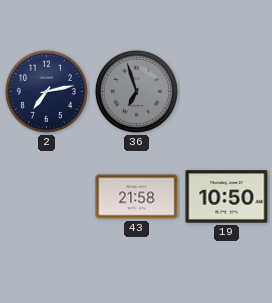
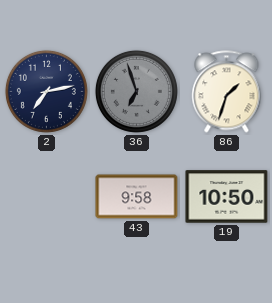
86: none -> 1:33 (227, 92)
43: 21:58 -> 9:58 (137, 197)
